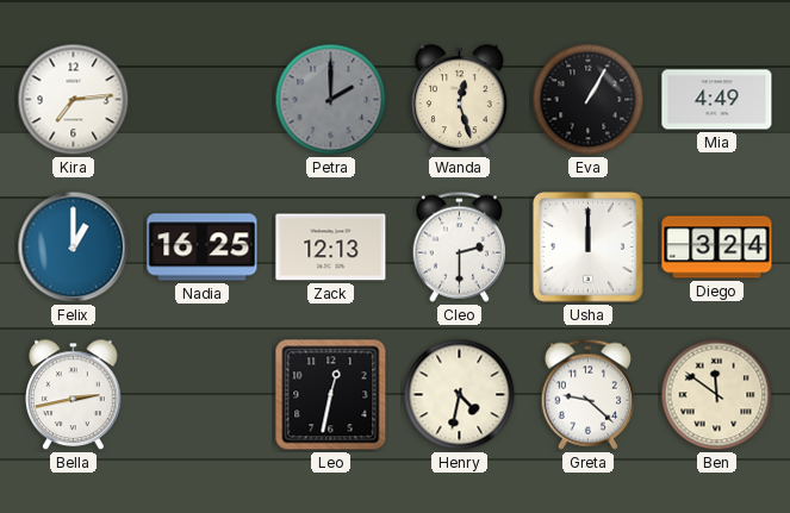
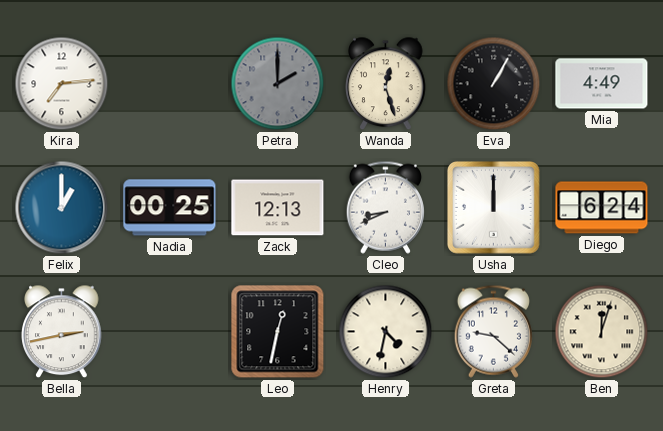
Nadia: 16:25 -> 00:25 (170, 208)
Cleo: 2:30 -> 8:41 (385, 207)
Diego: 3:24 -> 6:24 (602, 208)
Ben: 11:51 -> 12:03 (602, 332)
